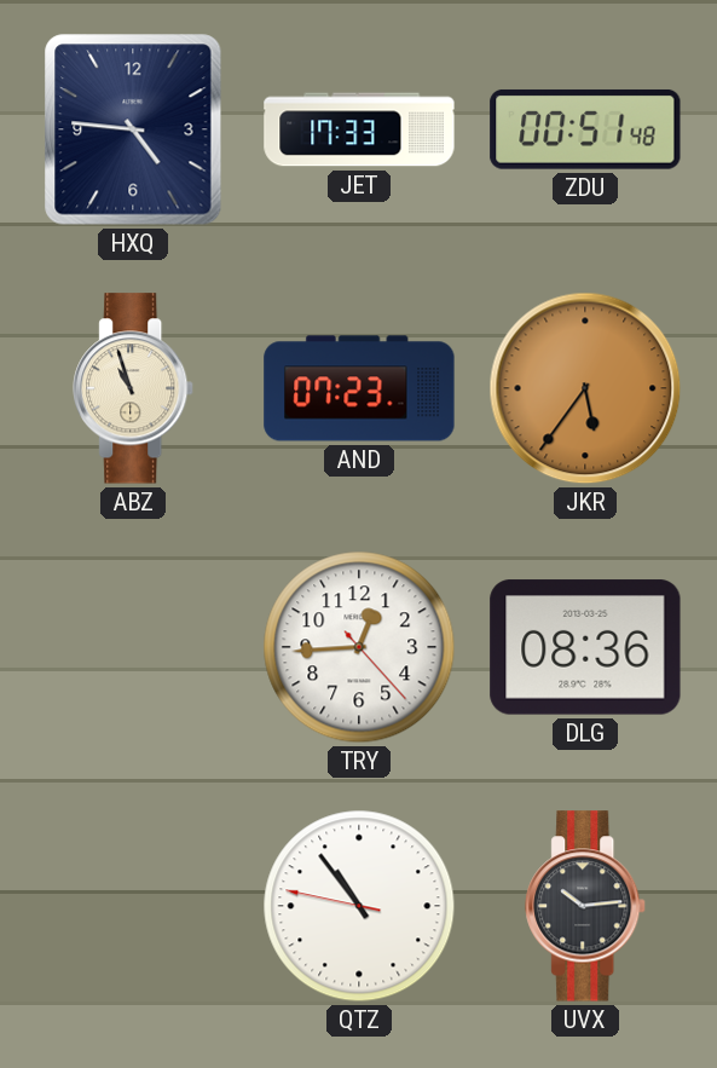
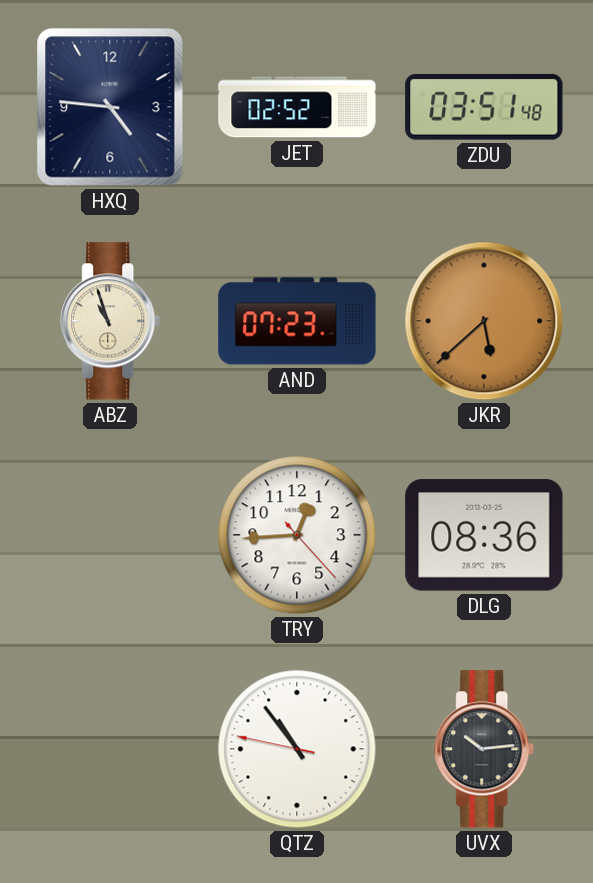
JET: 17:33 -> 02:52 (297, 107)
ZDU: 00:51 -> 03:51 (484, 107)
JKR: 5:36 -> 5:38 (484, 321)
